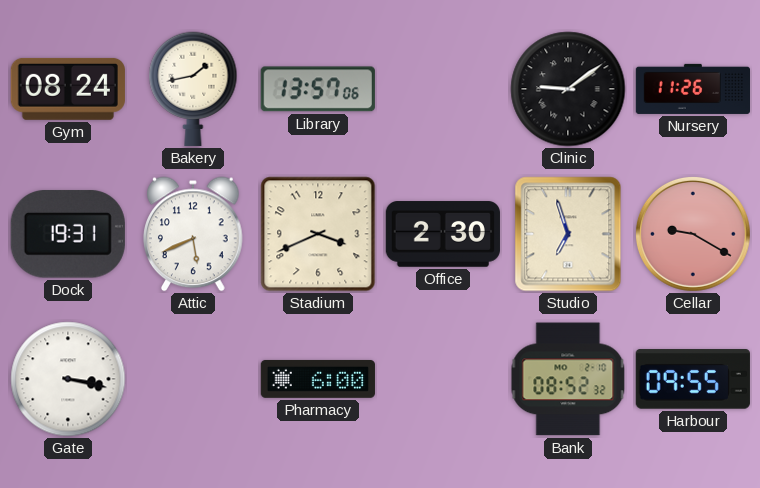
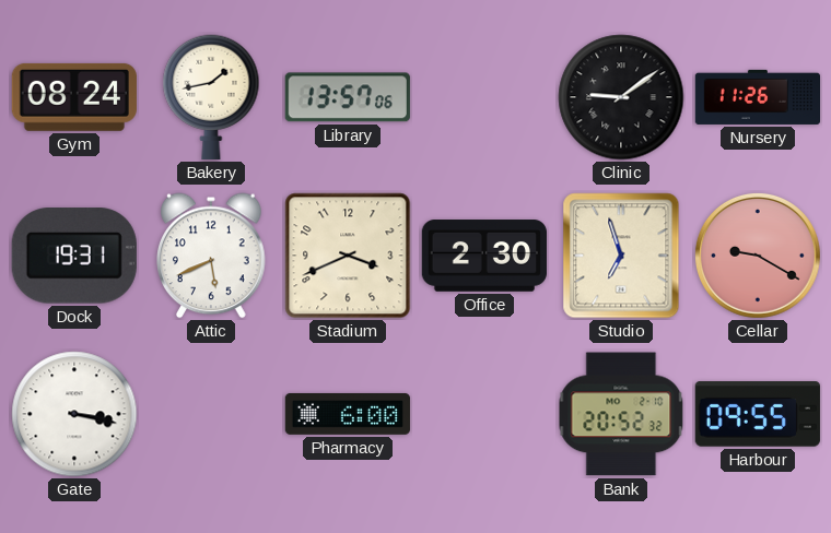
Bank: 08:52 -> 20:52 (621, 414)
